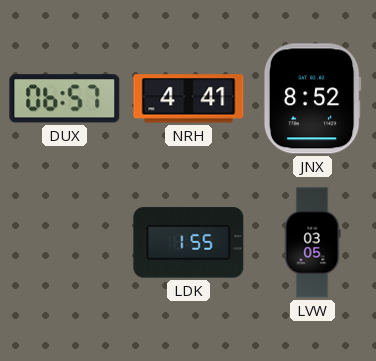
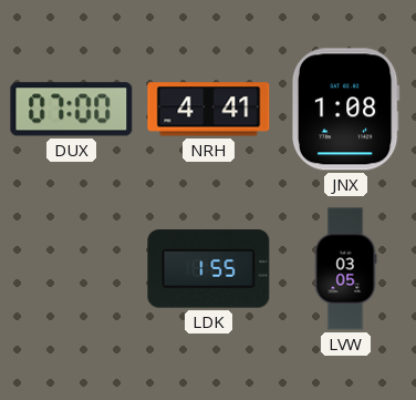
DUX: 06:57 -> 07:00 (72, 110)
JNX: 8:52 -> 1:08 (345, 110)
